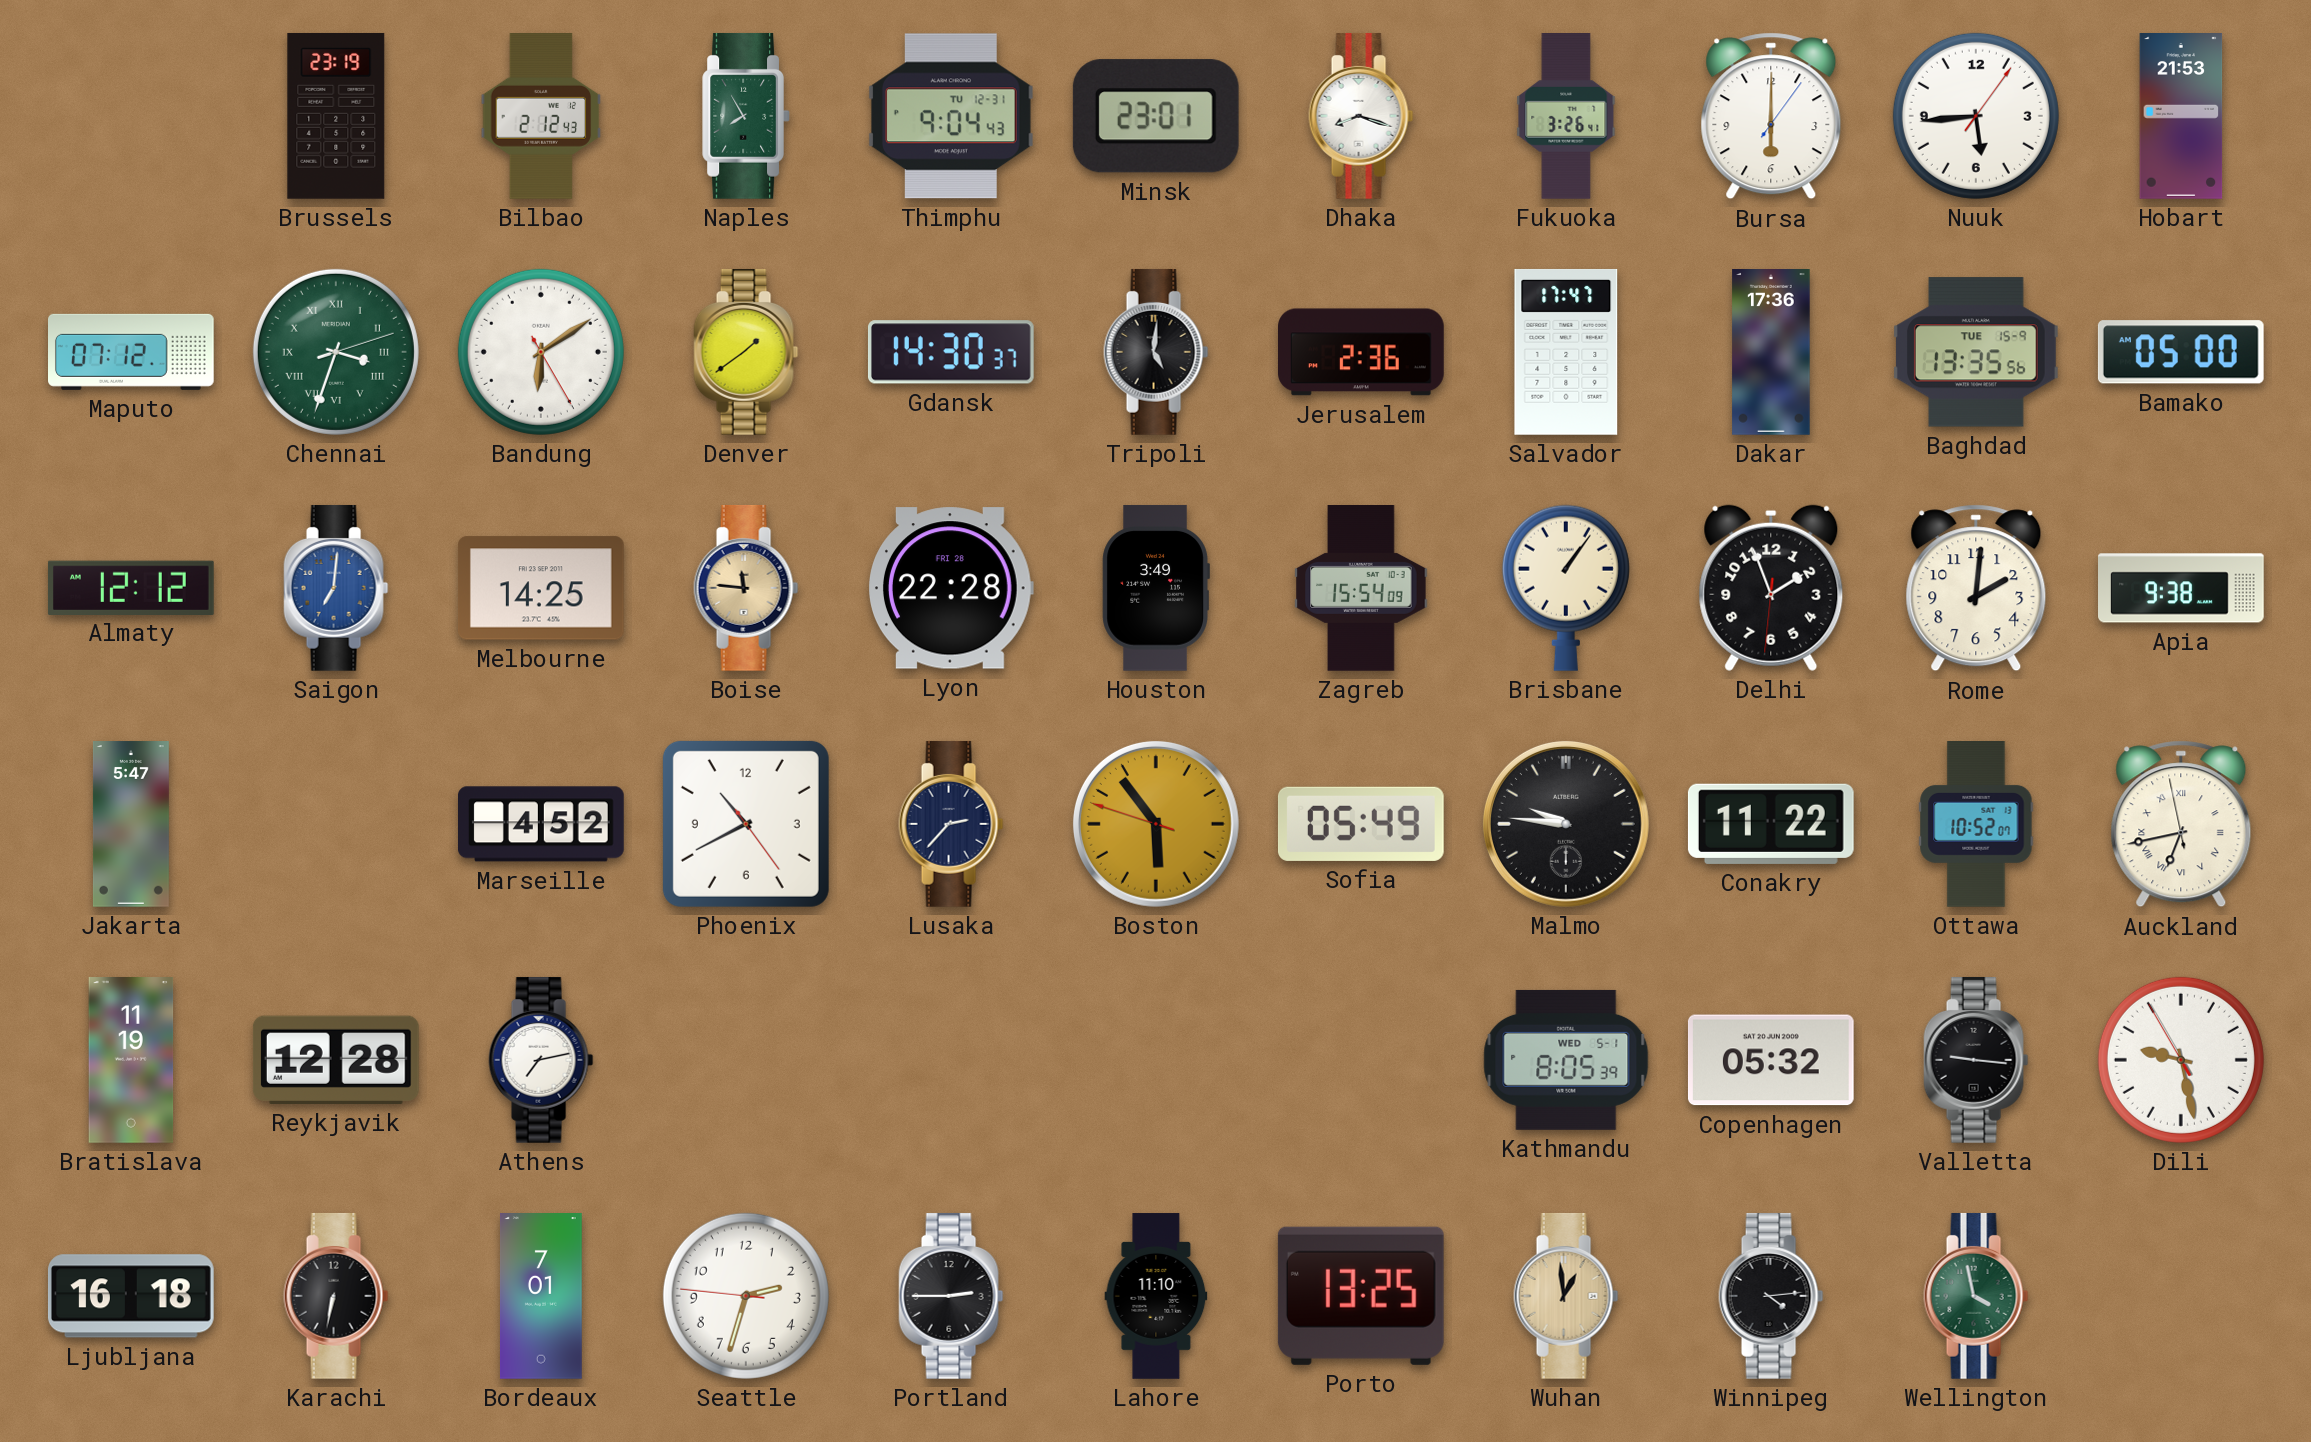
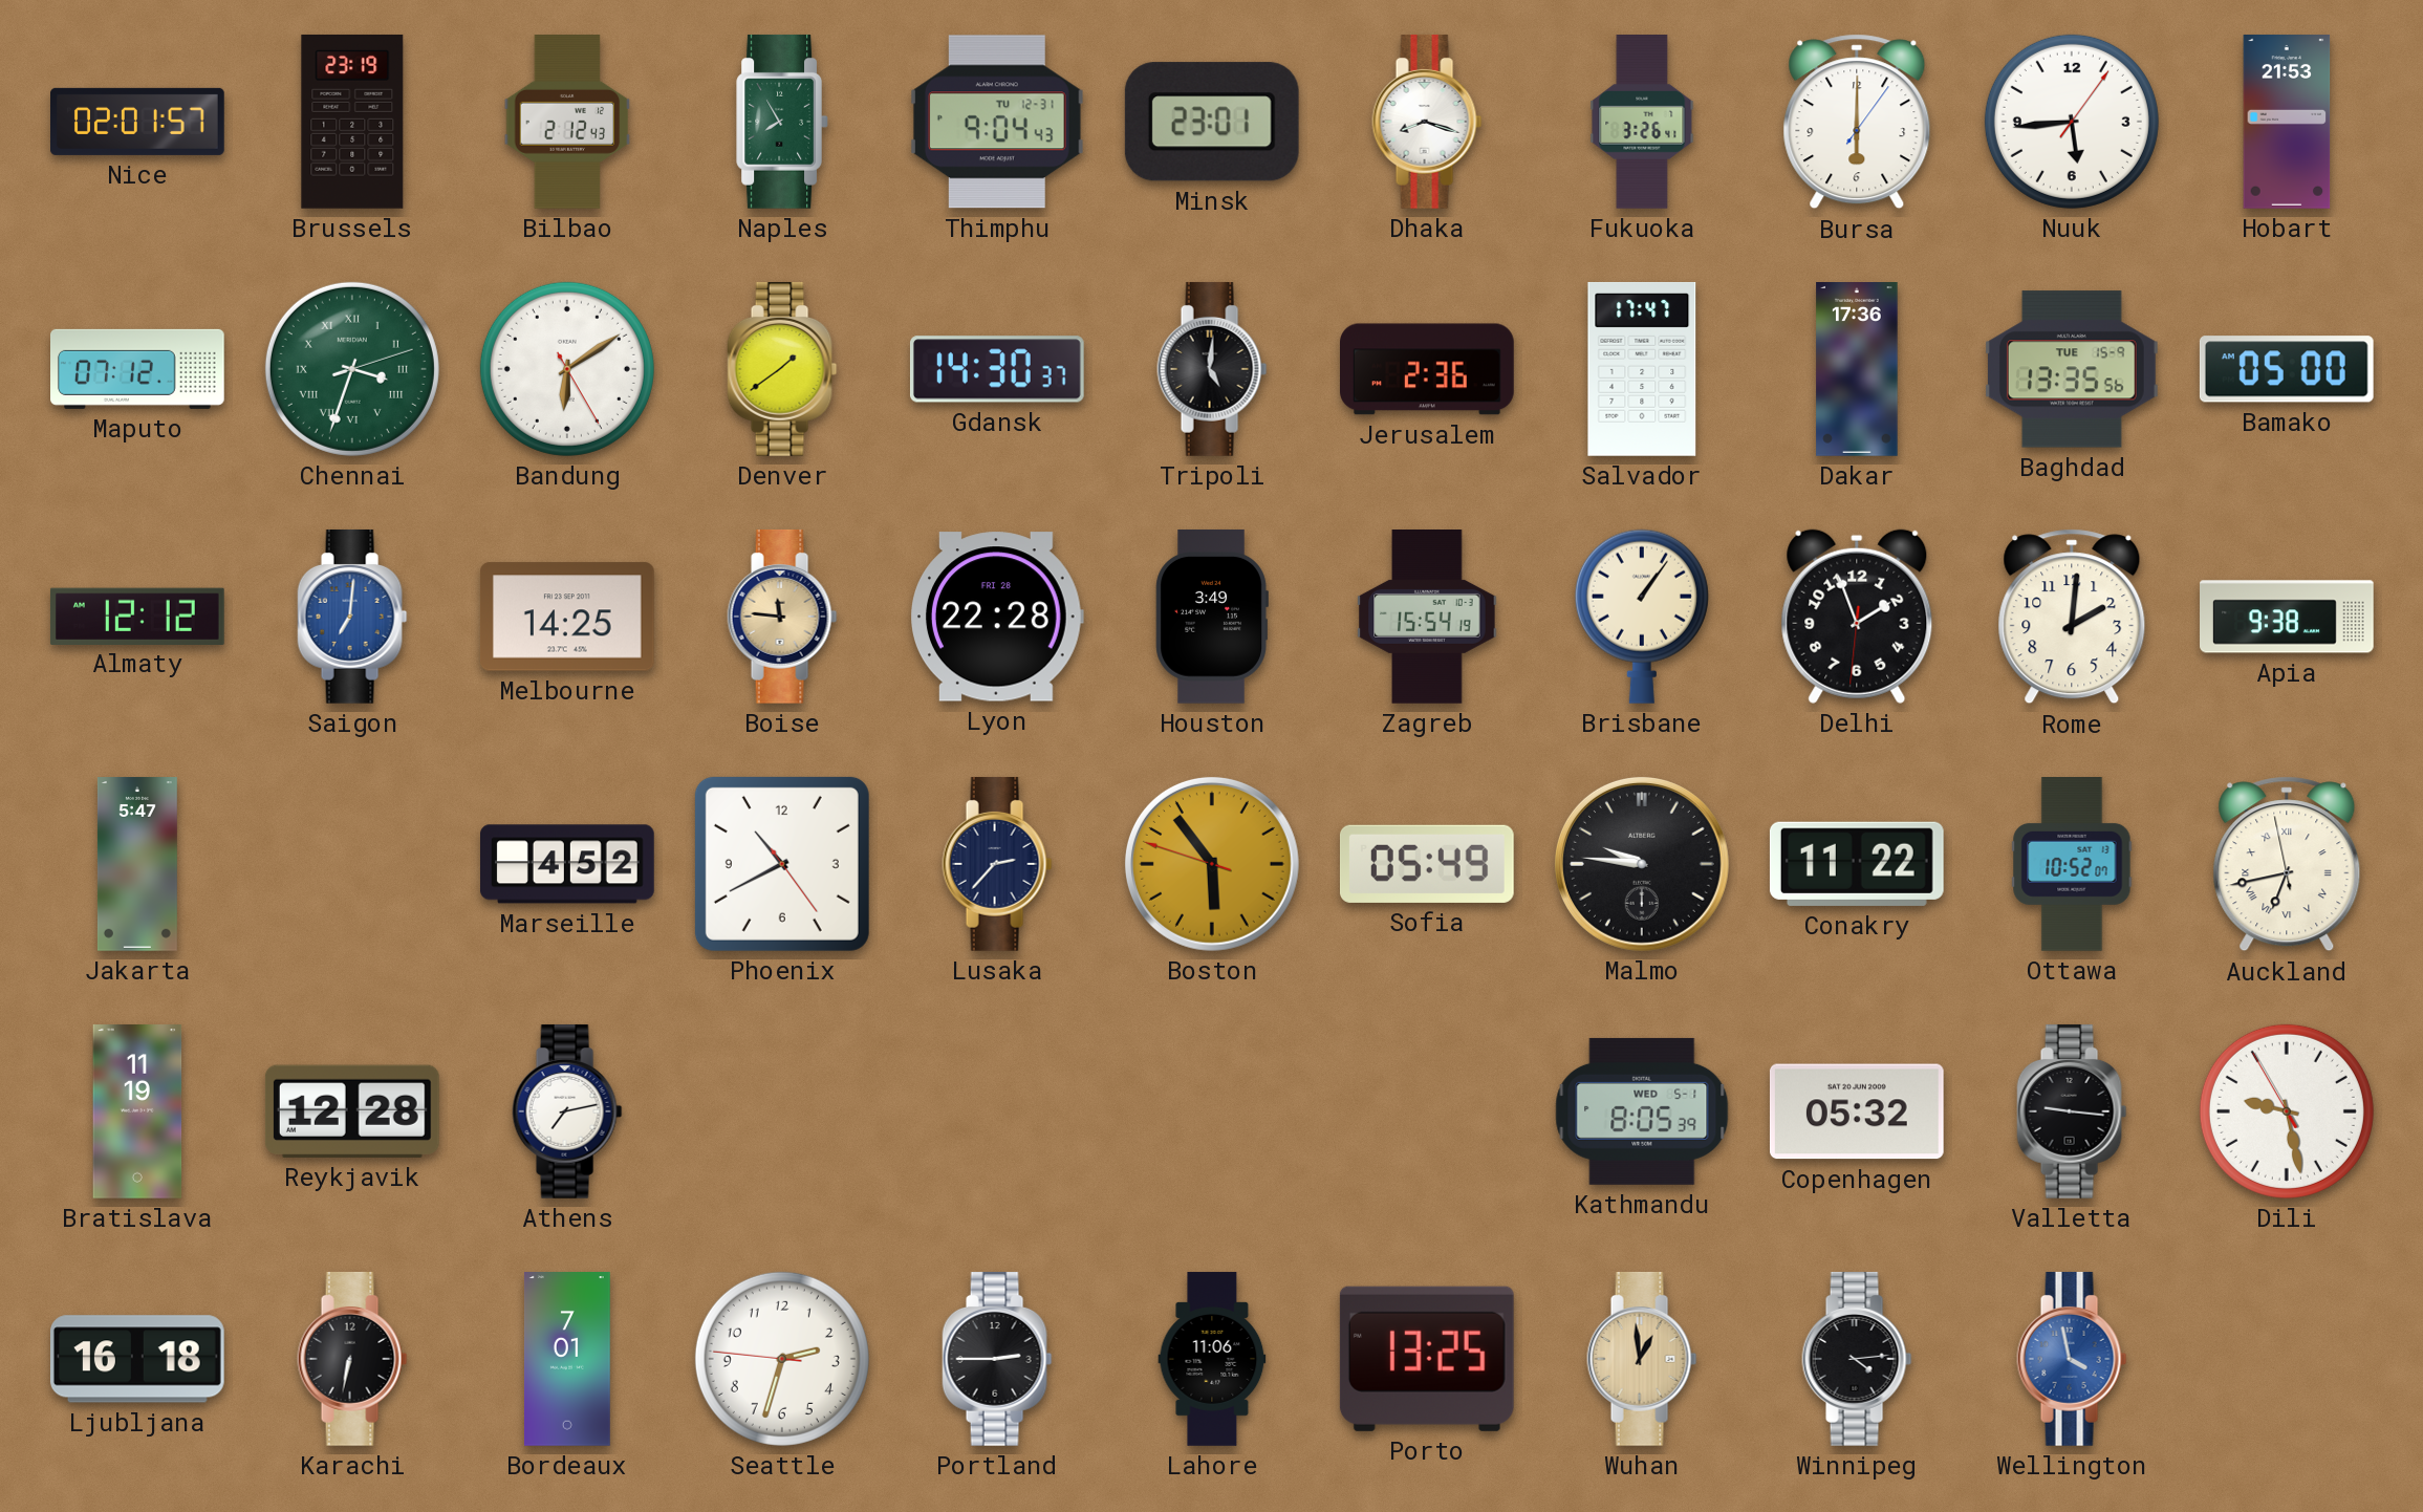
Nice: none -> 02:01 (138, 122)
Zagreb: 15:54:09 -> 15:54:19 (1427, 618)
Lahore: 11:10 -> 11:06 (1212, 1359)
Wellington dial: green -> blue (2072, 1359)
